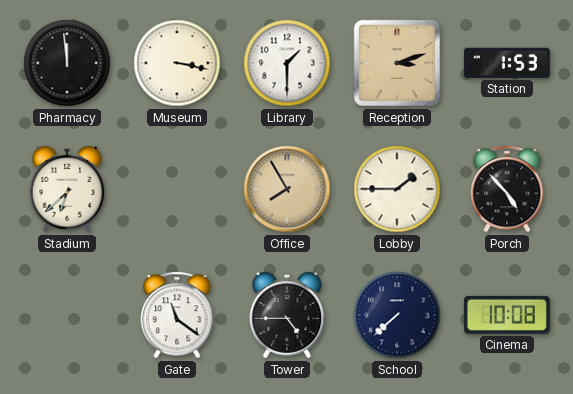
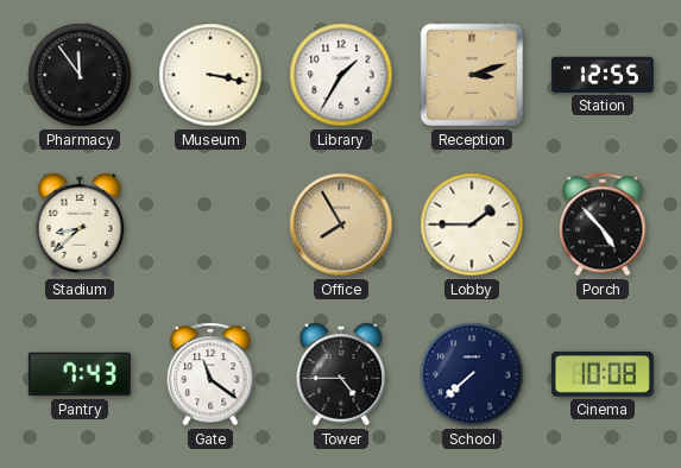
Pharmacy: 11:59 -> 11:54 (80, 75)
Library: 1:30 -> 1:35 (341, 75)
Station: 1:53 -> 12:55 (603, 75)
Stadium: 6:38 -> 8:38 (80, 224)
Pantry: none -> 7:43 (80, 374)
